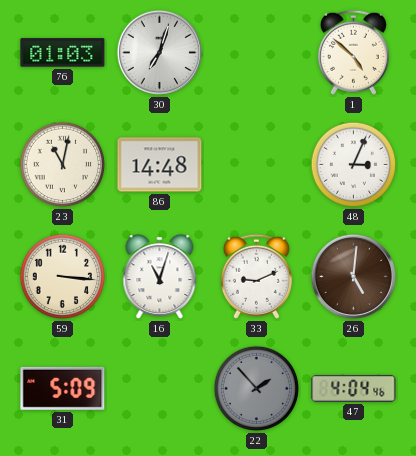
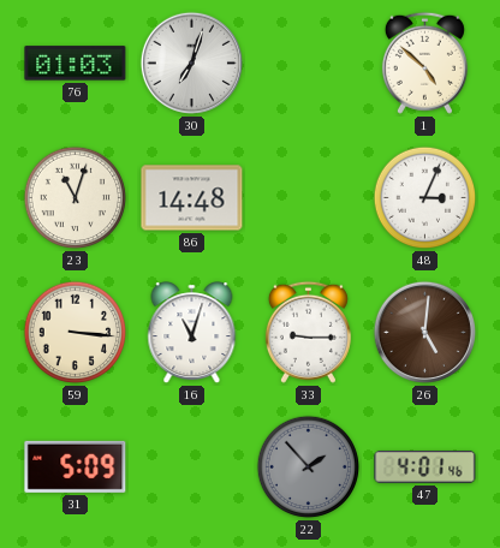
23: 11:02 -> 11:03 (76, 198)
33: 9:11 -> 9:15 (308, 332)
47: 4:04 -> 4:01 (425, 466)
